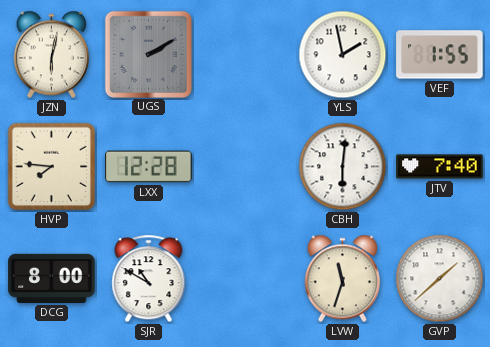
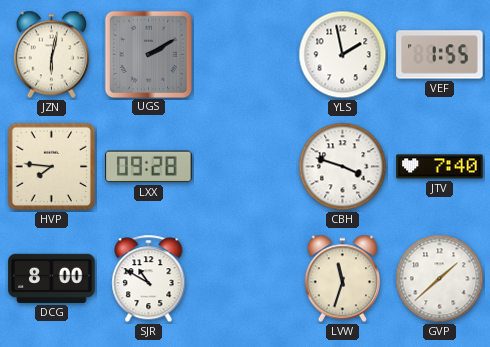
LXX: 12:28 -> 09:28 (149, 167)
CBH: 6:01 -> 3:48 (343, 167)
